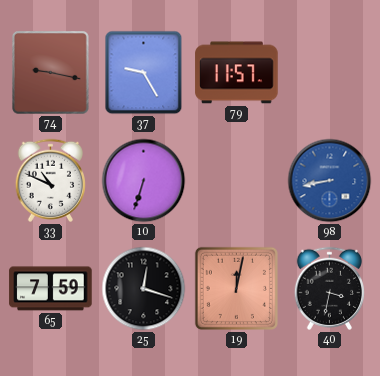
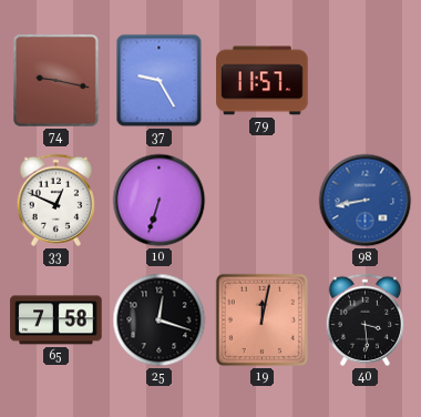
33: 10:49 -> 12:49 (55, 200)
65: 7:59 -> 7:58 (57, 321)
40: 3:32 -> 3:29 (364, 319)
